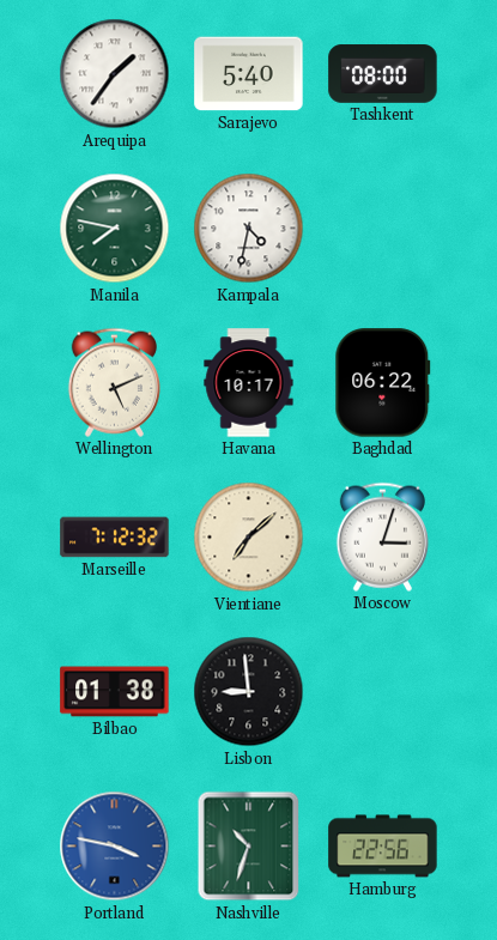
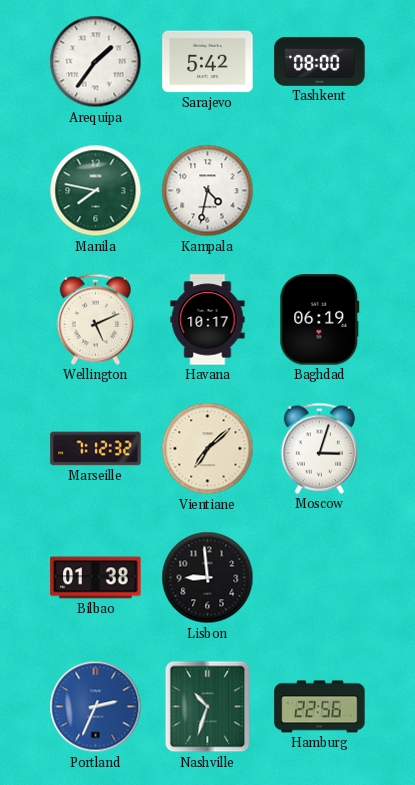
Sarajevo: 5:40 -> 5:42 (208, 62)
Baghdad: 06:22 -> 06:19 (320, 320)
Portland: 3:47 -> 2:34 (96, 707)
